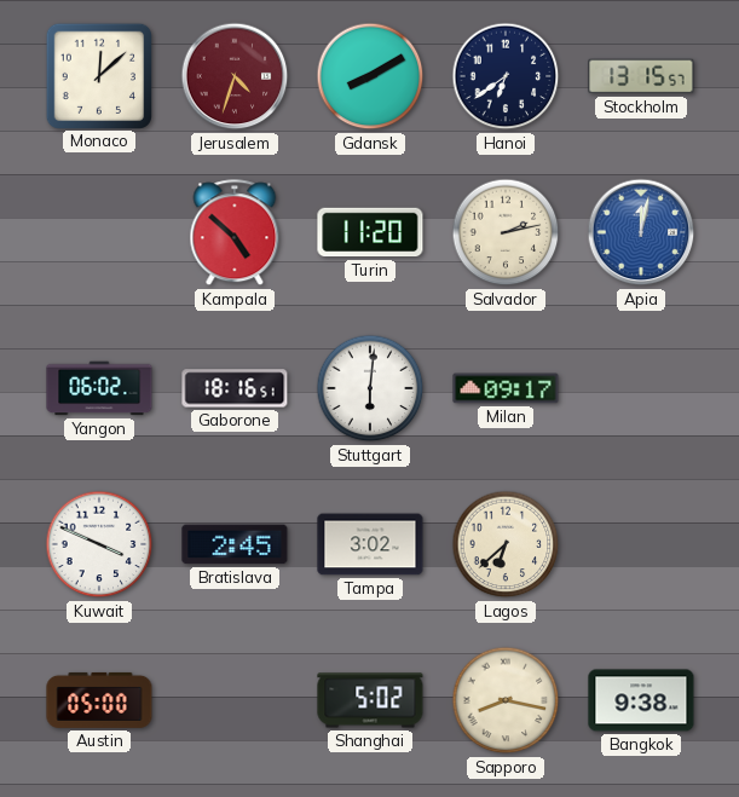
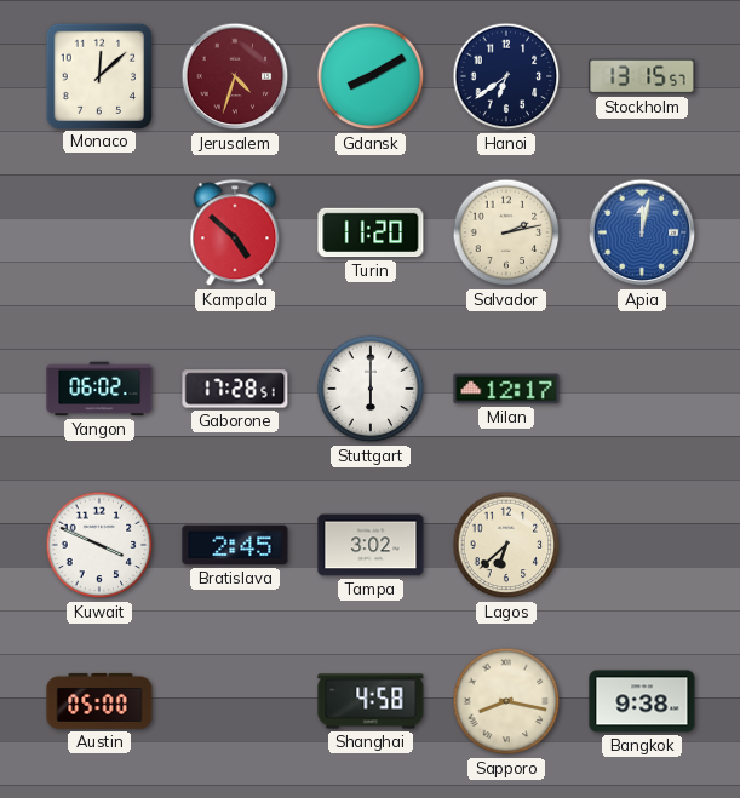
Gaborone: 18:16 -> 17:28 (235, 389)
Stuttgart: 6:01 -> 6:00 (371, 389)
Milan: 09:17 -> 12:17 (506, 389)
Shanghai: 5:02 -> 4:58 (371, 701)
